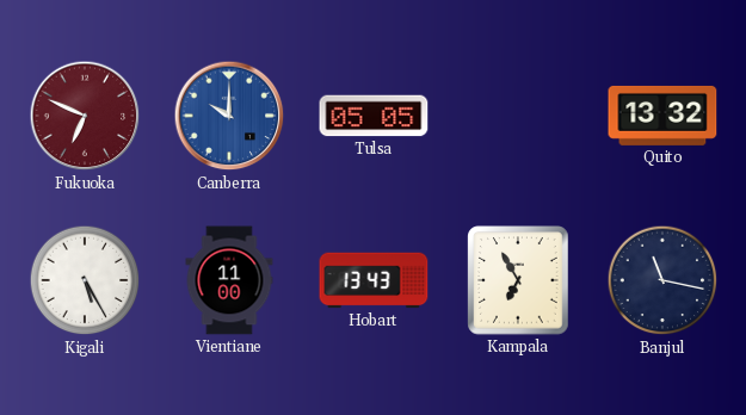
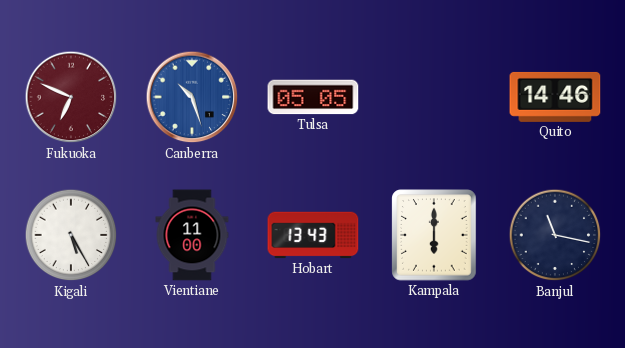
Canberra: 10:00 -> 10:27 (192, 97)
Quito: 13:32 -> 14:46 (555, 97)
Kampala: 6:55 -> 6:00 (434, 235)
